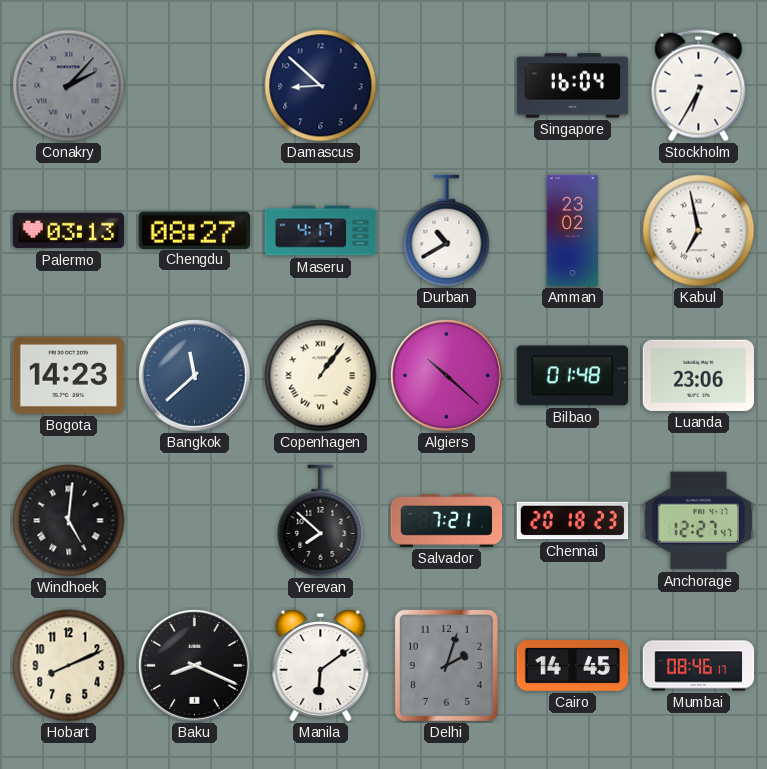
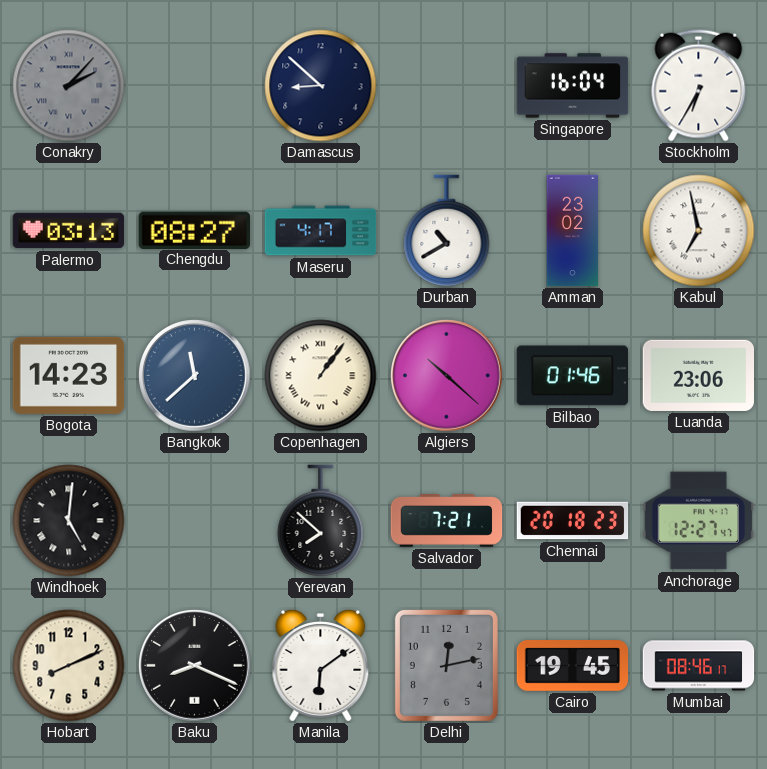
Bilbao: 01:48 -> 01:46 (572, 376)
Delhi: 2:03 -> 12:13 (446, 665)
Cairo: 14:45 -> 19:45 (573, 666)
